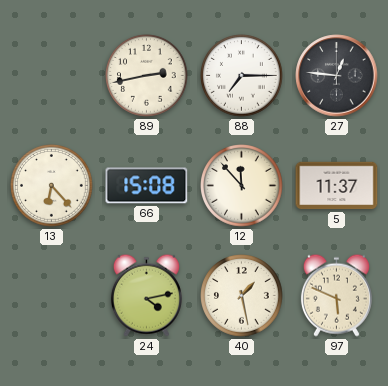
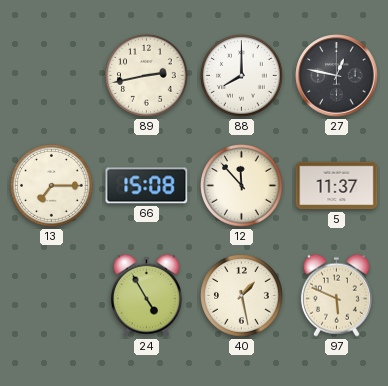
88: 7:15 -> 8:00 (242, 76)
27: 12:46 -> 12:47 (337, 76)
13: 6:23 -> 7:15 (52, 186)
24: 4:13 -> 4:55 (146, 295)
